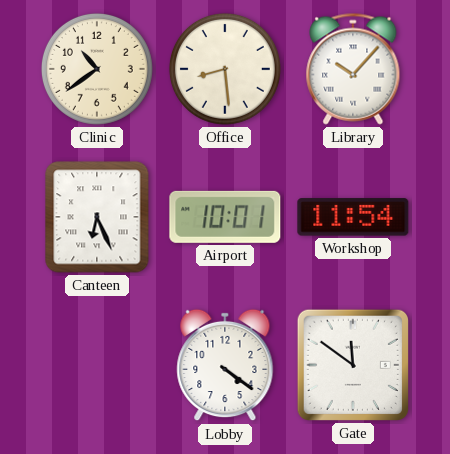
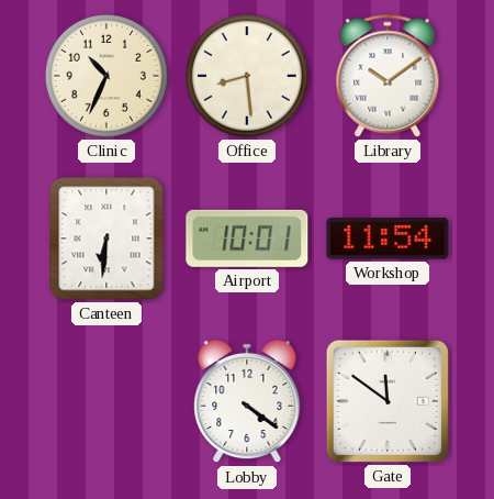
Clinic: 10:39 -> 10:34 (106, 76)
Library: 10:07 -> 10:09 (388, 76)
Canteen: 6:26 -> 6:31 (106, 239)
